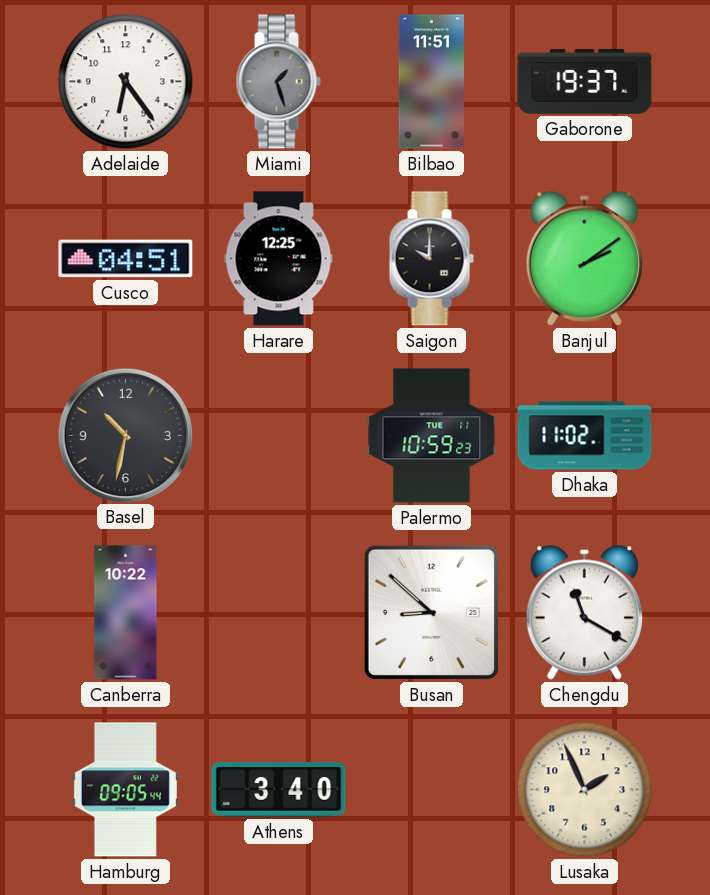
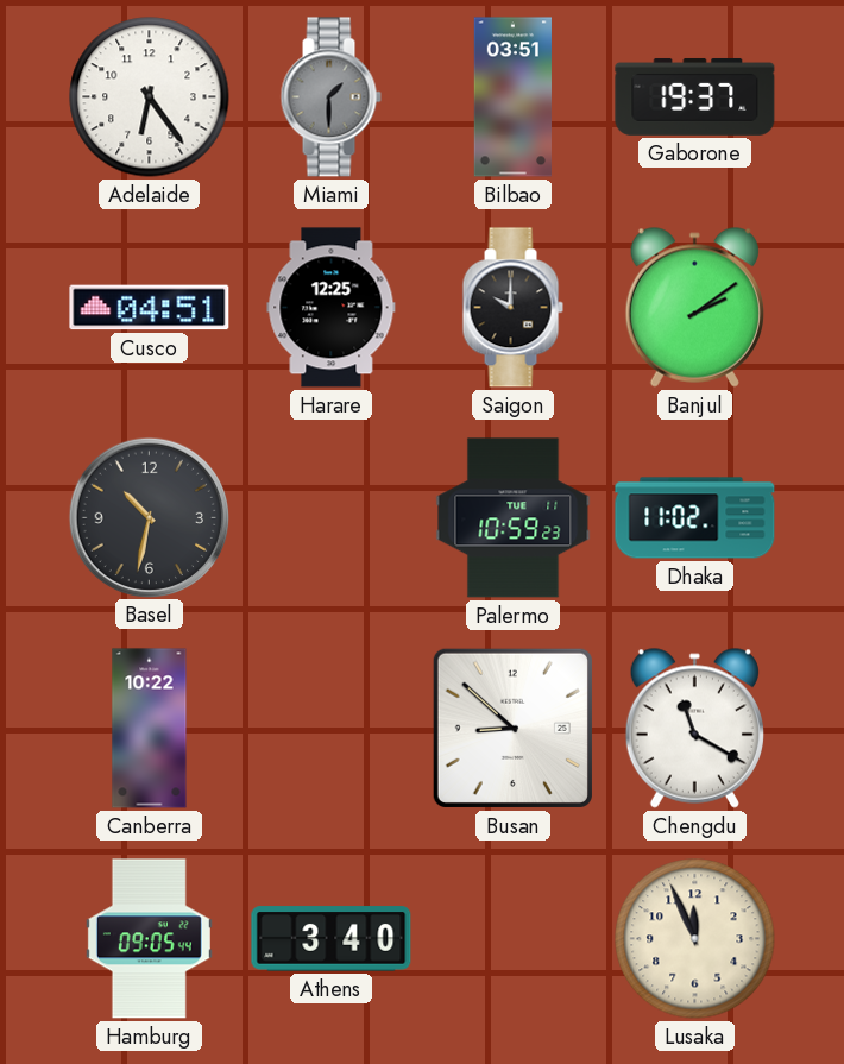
Miami: 1:27 -> 1:30 (330, 97)
Bilbao: 11:51 -> 03:51 (512, 97)
Lusaka: 1:56 -> 11:56 (695, 939)
